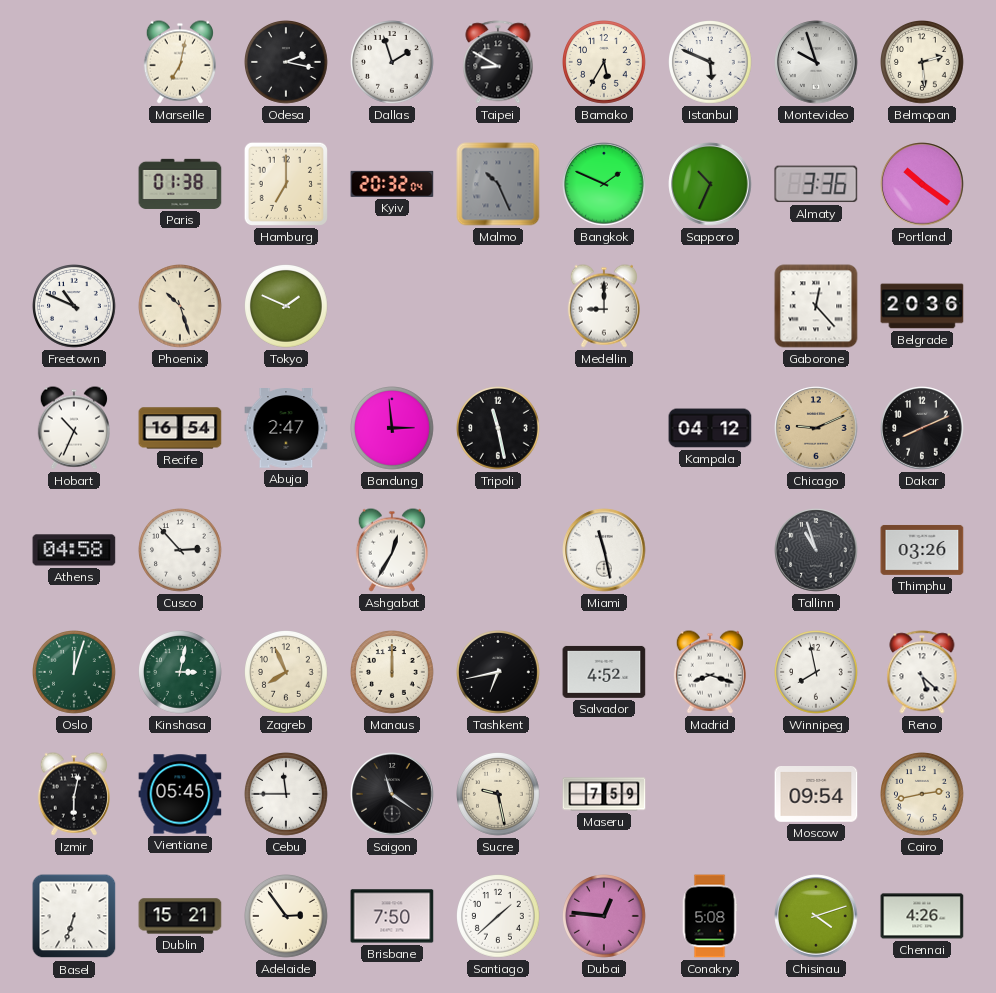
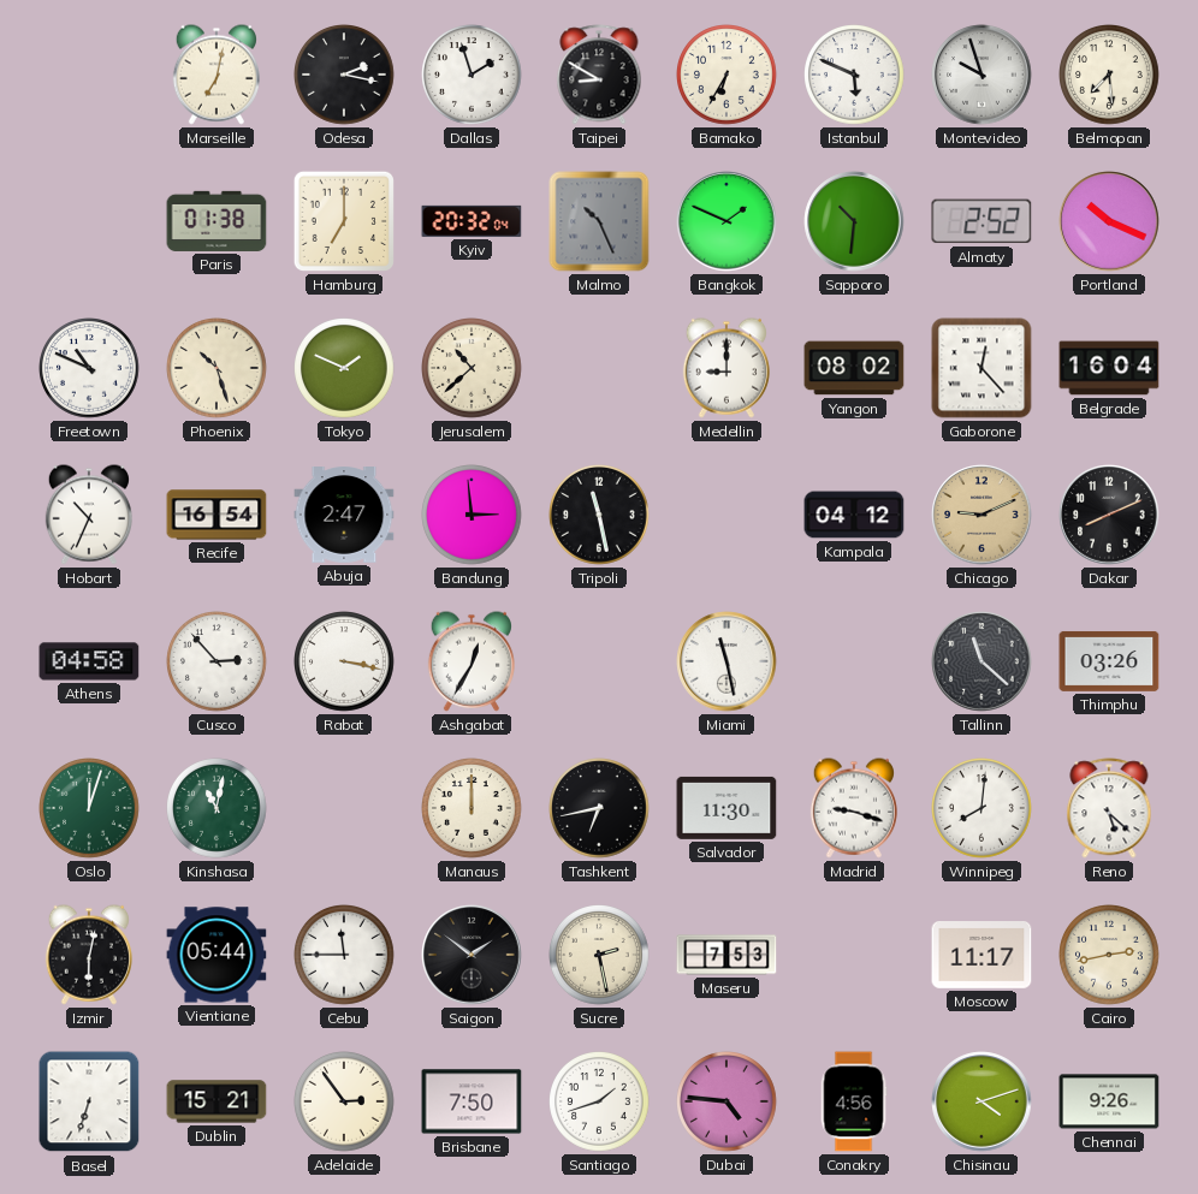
Bamako: 5:35 -> 6:35 (728, 76)
Belmopan: 2:29 -> 7:29 (1110, 76)
Sapporo: 10:34 -> 10:31 (854, 221)
Almaty: 3:36 -> 2:52 (981, 221)
Portland: 10:21 -> 10:19 (1109, 221)
Jerusalem: none -> 10:38 (473, 369)
Yangon: none -> 08:02 (854, 368)
Belgrade: 20:36 -> 16:04 (1109, 368)
Rabat: none -> 3:17 (345, 663)
Tallinn: 10:57 -> 11:22 (981, 661)
Kinshasa: 3:02 -> 11:02 (218, 809)
Zagreb: 7:56 -> none (287, 673)
Salvador: 4:52 -> 11:30 (726, 808)
Madrid: 8:18 -> 9:18 (854, 808)
Winnipeg: 7:58 -> 8:01 (983, 809)
Vientiane: 05:45 -> 05:44 (217, 955)
Saigon: 11:21 -> 1:51 (472, 955)
Sucre: 9:28 -> 2:28 (600, 956)
Maseru: 7:59 -> 7:53 (726, 955)
Moscow: 09:54 -> 11:17 (981, 956)
Santiago: 1:38 -> 1:42 (600, 1103)
Dubai: 12:46 -> 4:46 (728, 1103)
Conakry: 5:08 -> 4:56 (854, 1101)
Chennai: 4:26 -> 9:26 (1109, 1101)
